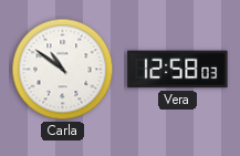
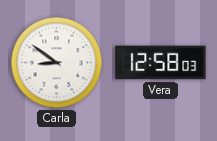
Carla: 10:51 -> 8:51 (57, 63)
